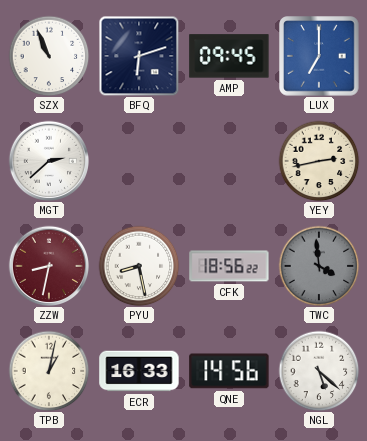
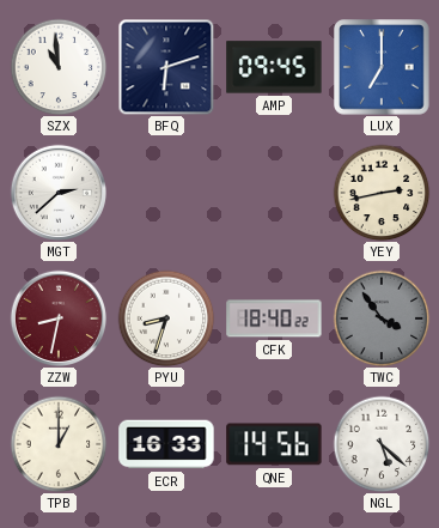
SZX: 10:56 -> 10:59 (59, 67)
PYU: 8:28 -> 8:33 (166, 318)
CFK: 18:56 -> 18:40 (274, 318)
TWC: 3:59 -> 3:54 (382, 318)
TPB: 1:02 -> 1:00 (59, 444)
